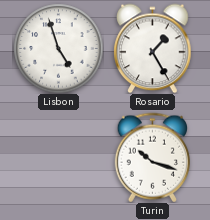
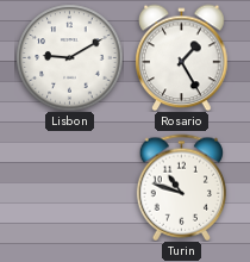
Lisbon: 4:57 -> 9:10 (69, 57)
Turin: 10:18 -> 10:48 (181, 187)
